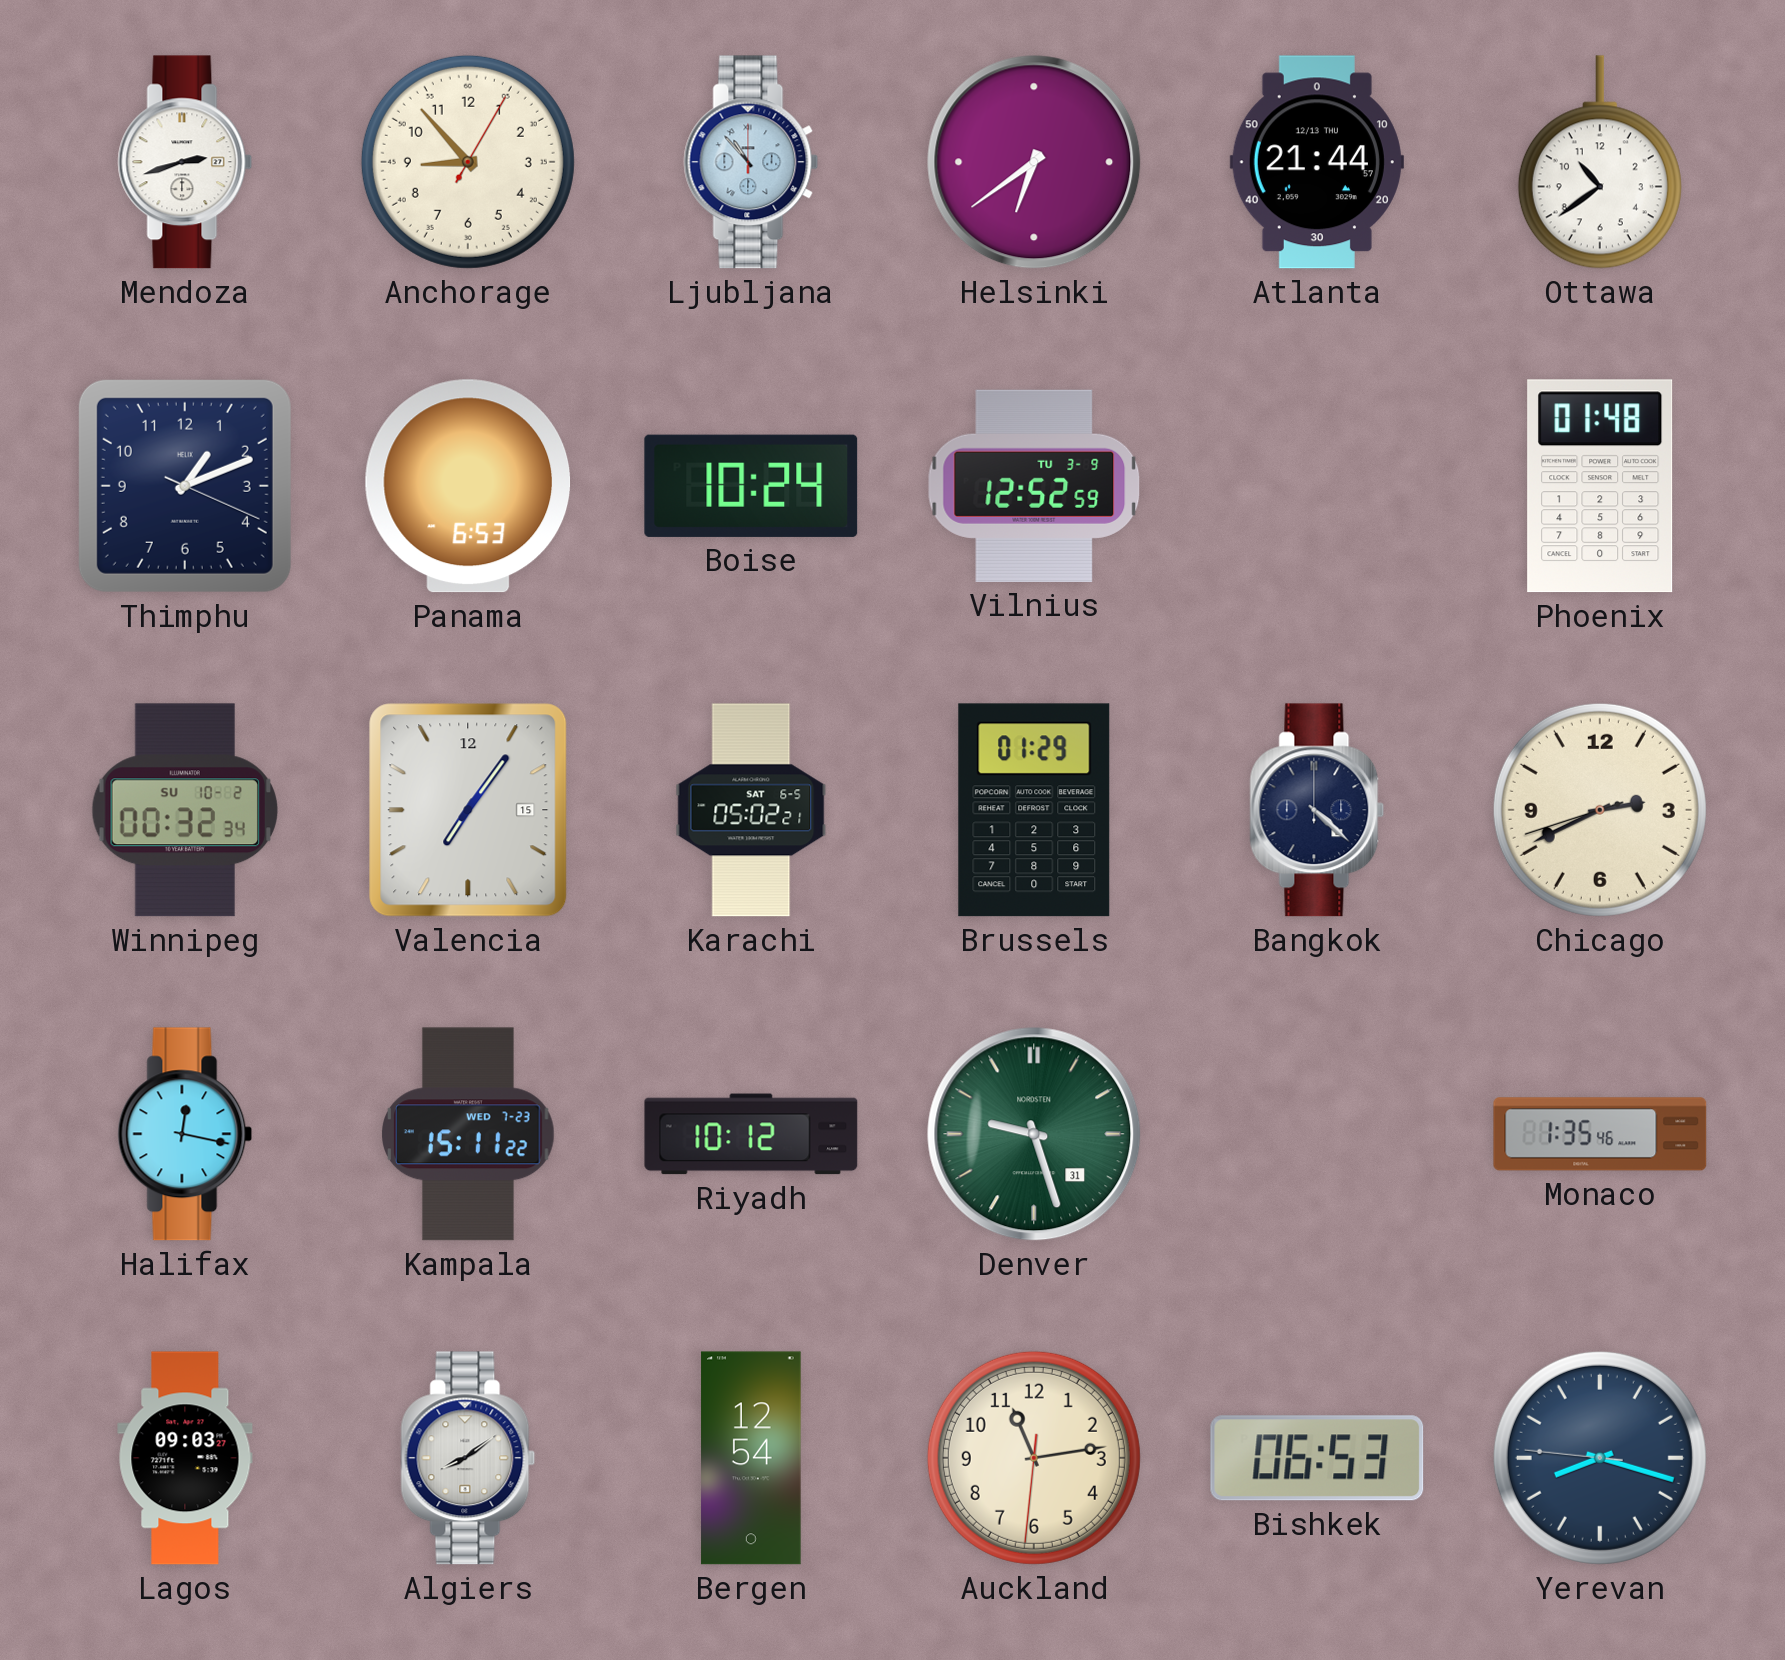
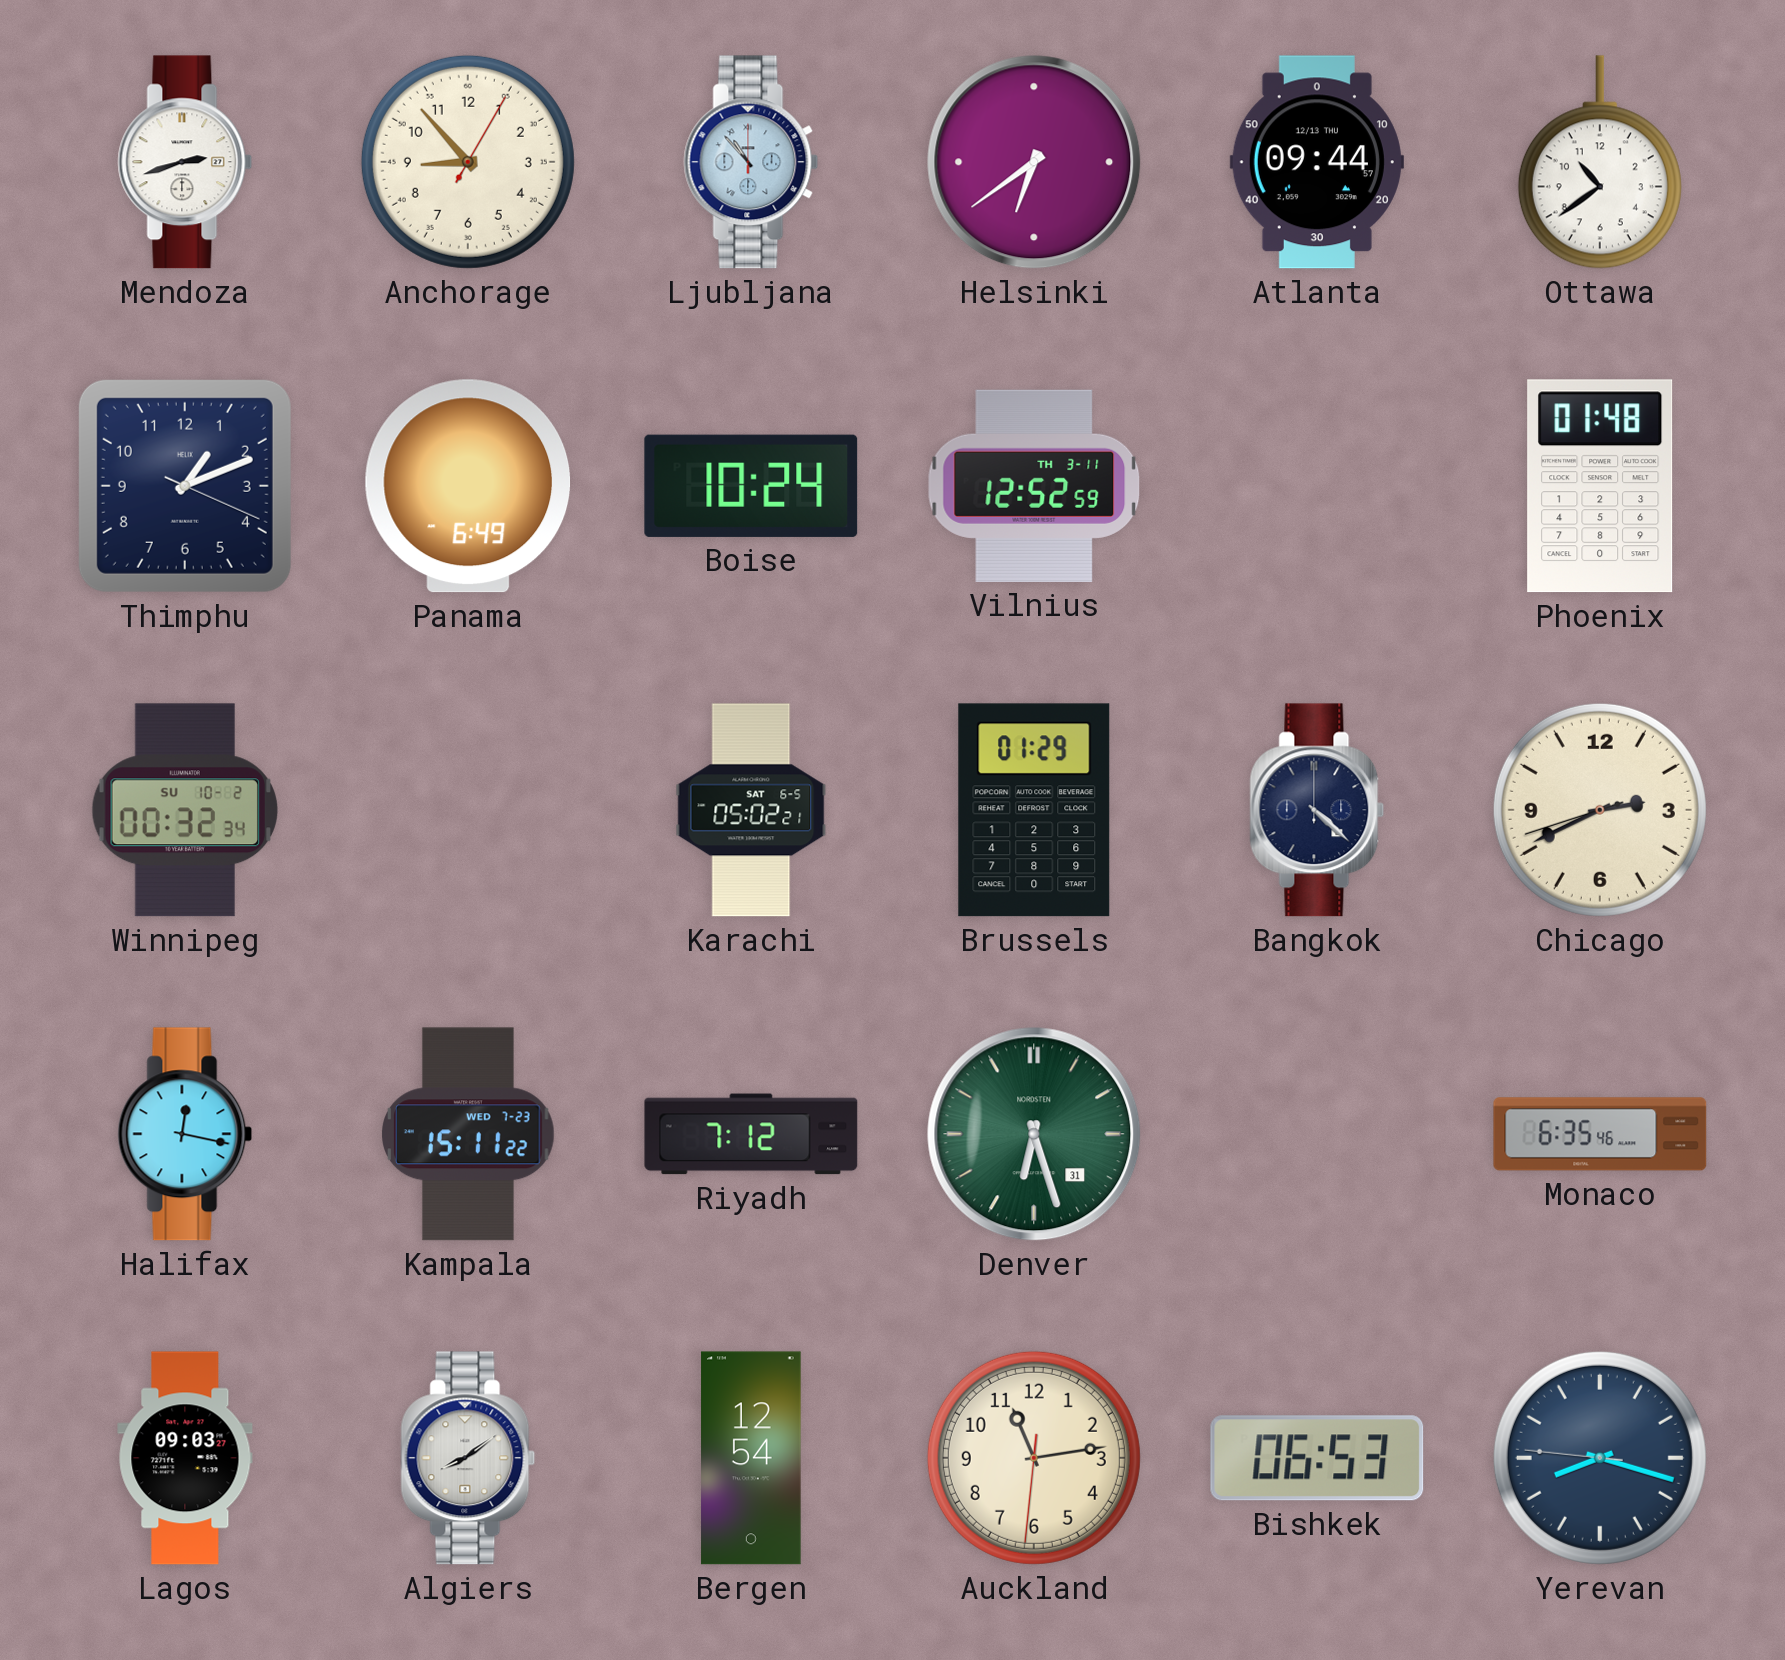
Atlanta: 21:44 -> 09:44 (1317, 162)
Panama: 6:53 -> 6:49 (468, 486)
Vilnius date: TU 3-9 -> TH 3-11 (1034, 486)
Valencia: 7:06 -> none (468, 810)
Riyadh: 10:12 -> 7:12 (751, 1134)
Denver: 9:27 -> 6:27 (1034, 1134)
Monaco: 1:35 -> 6:35 (1600, 1134)
